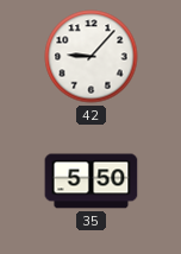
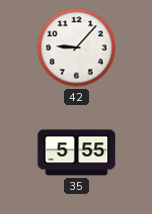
35: 5:50 -> 5:55 (77, 153)
